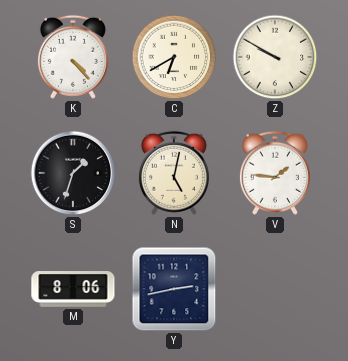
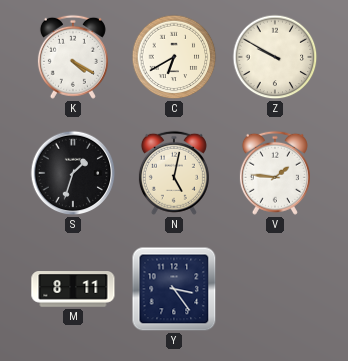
K: 4:23 -> 4:20 (73, 57)
M: 8:06 -> 8:11 (73, 290)
Y: 2:43 -> 3:24 (174, 289)
